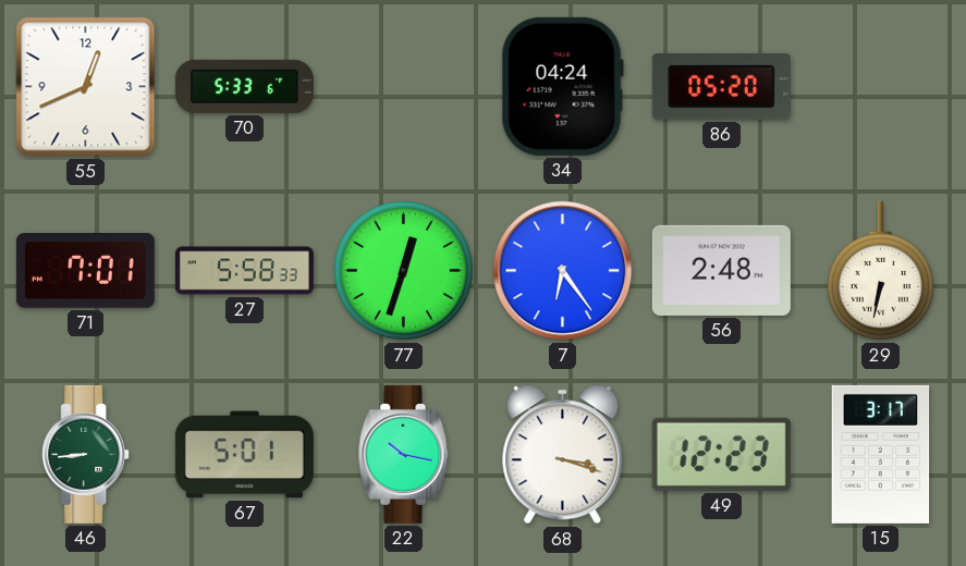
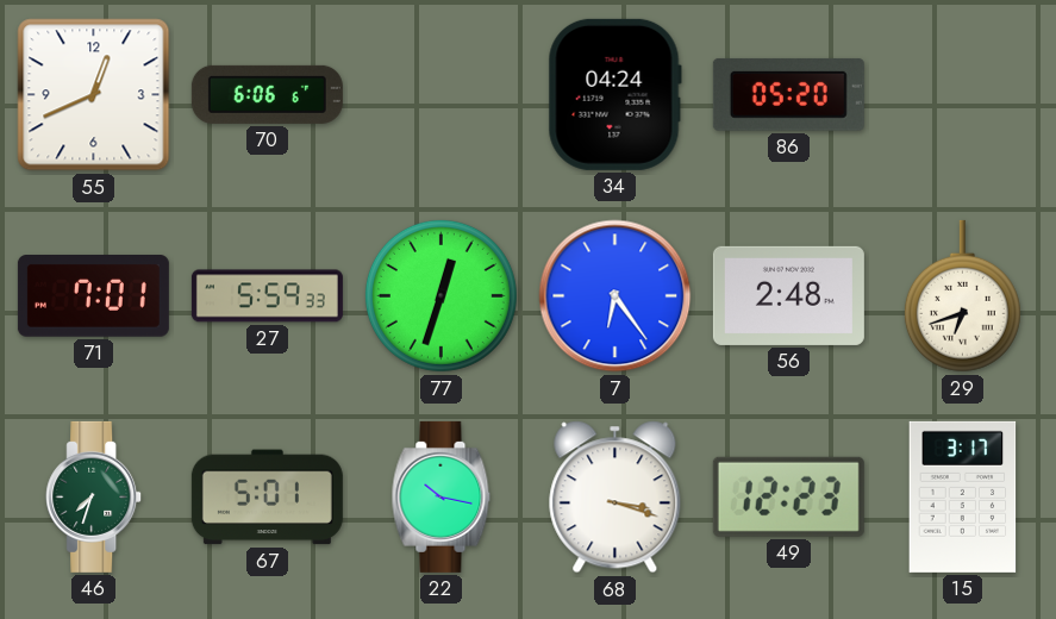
70: 5:33 -> 6:06 (267, 94)
27: 5:58 -> 5:59 (267, 296)
29: 6:32 -> 6:42 (962, 296)
46: 8:44 -> 7:33 (94, 496)
